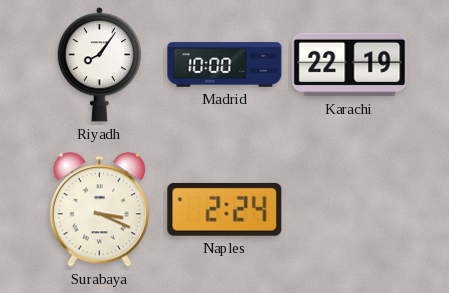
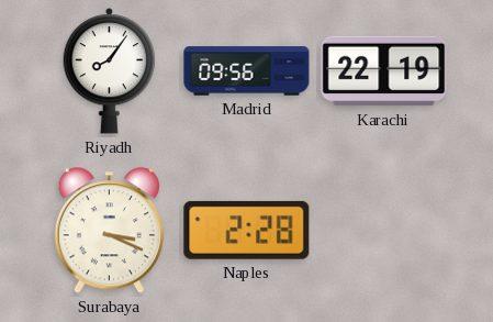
Madrid: 10:00 -> 09:56 (247, 71)
Naples: 2:24 -> 2:28 (247, 230)
